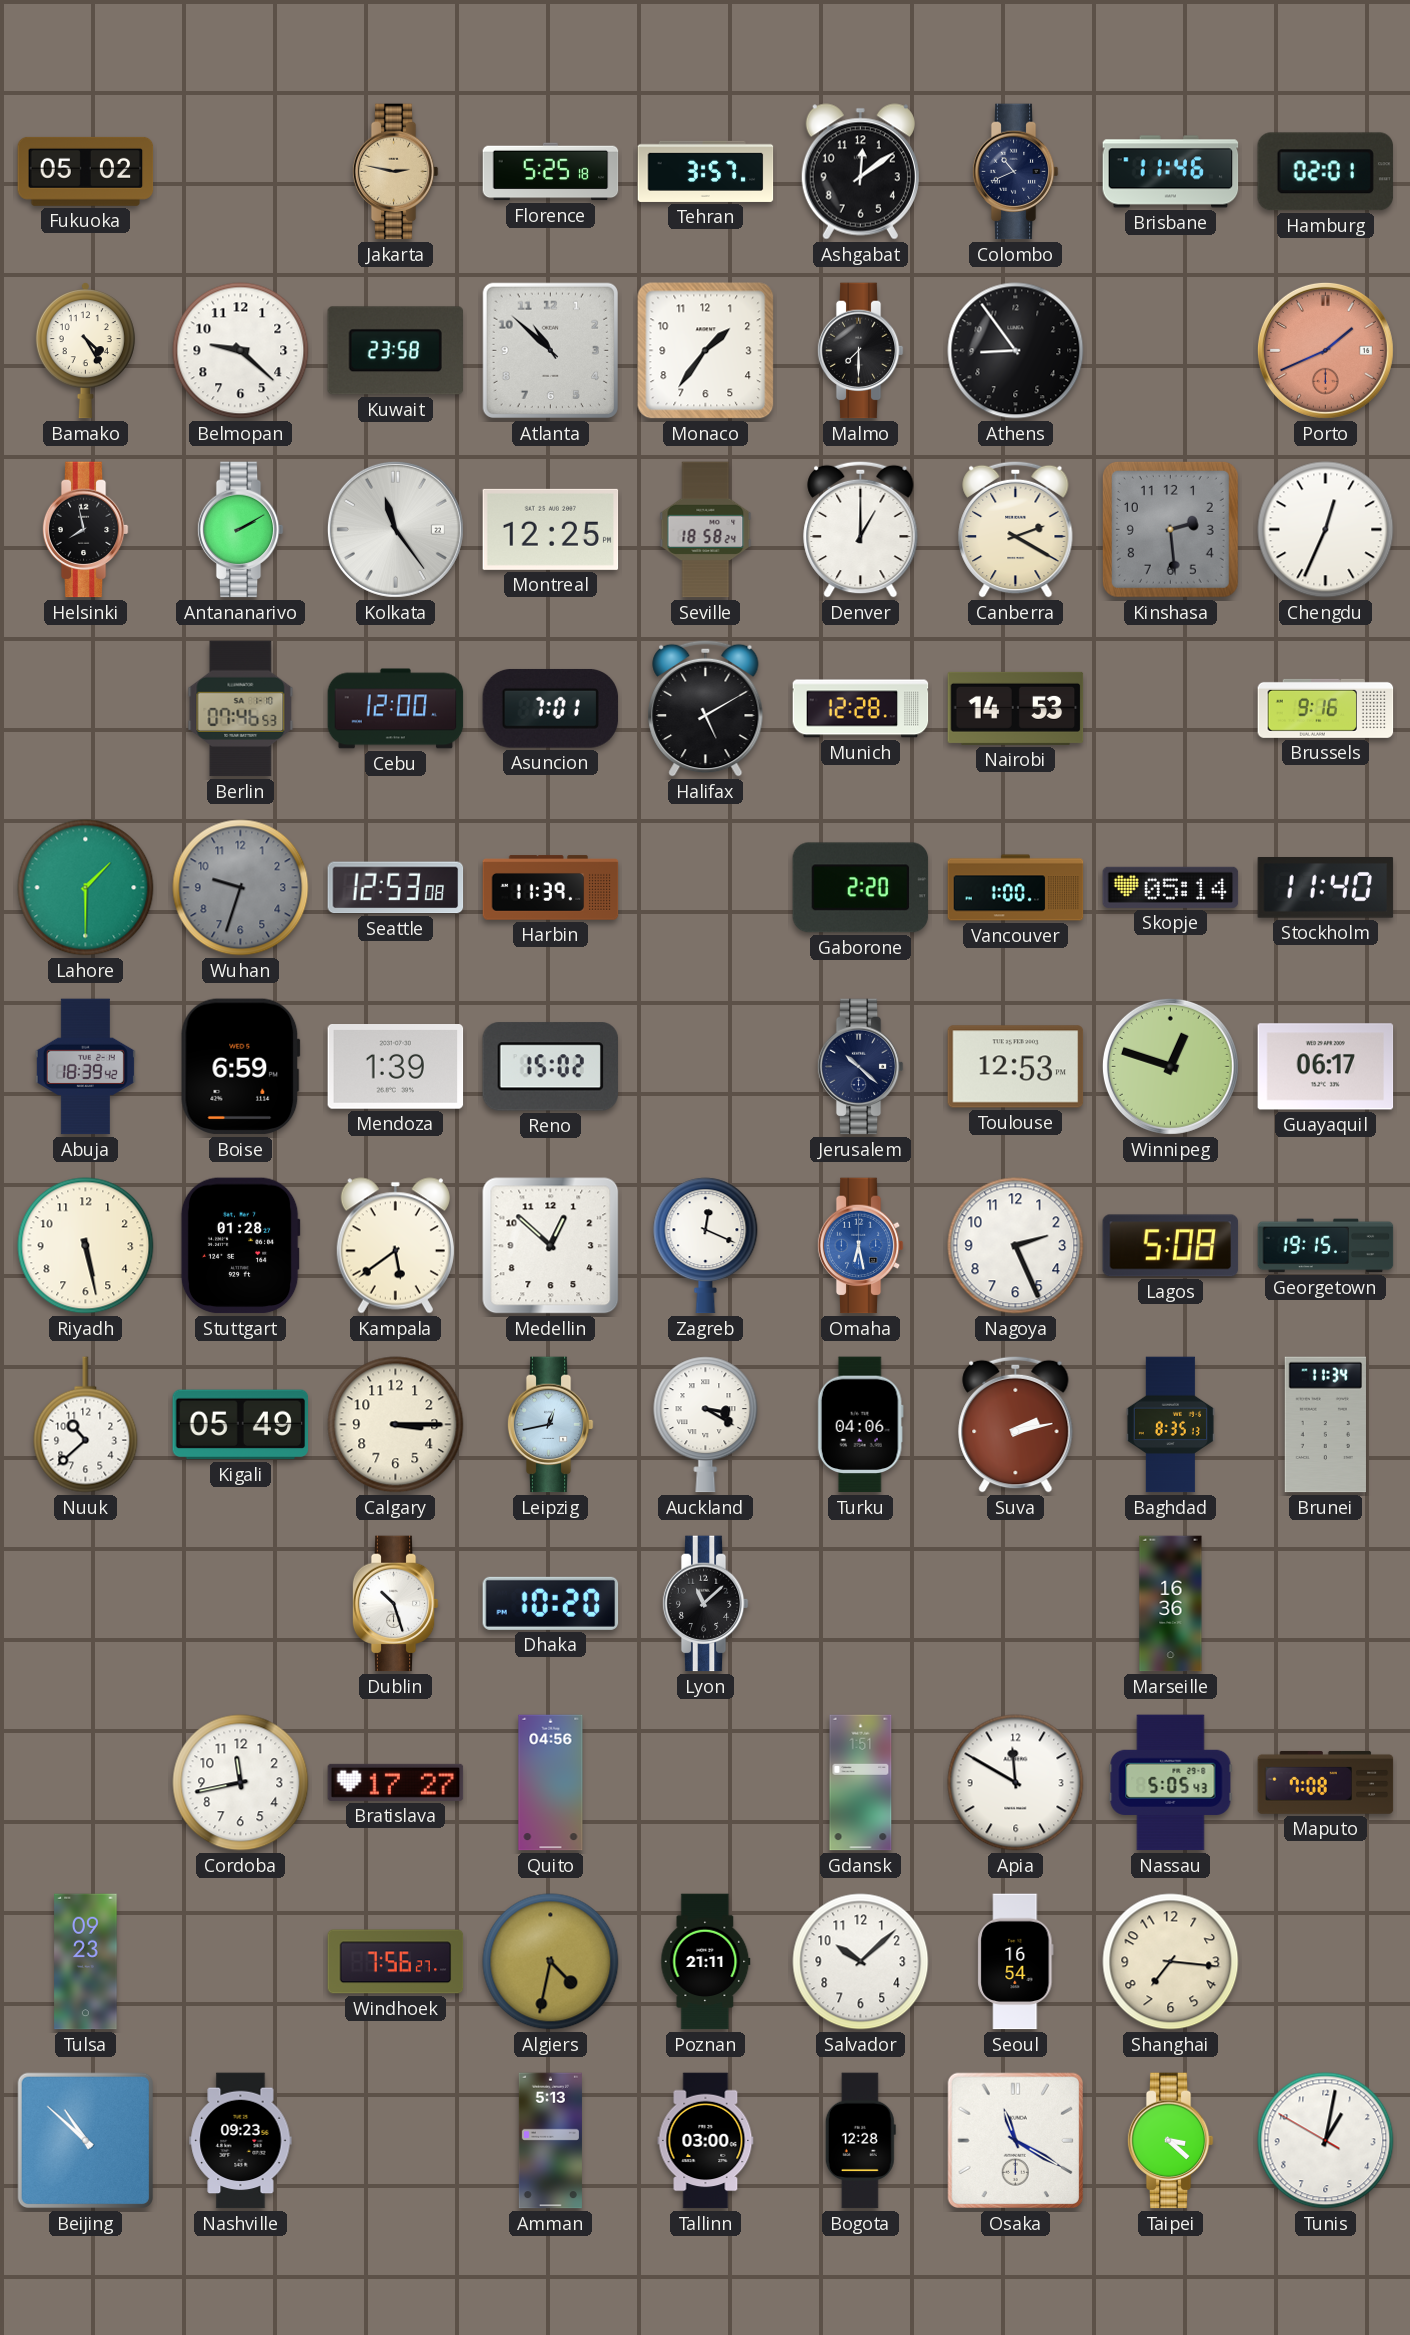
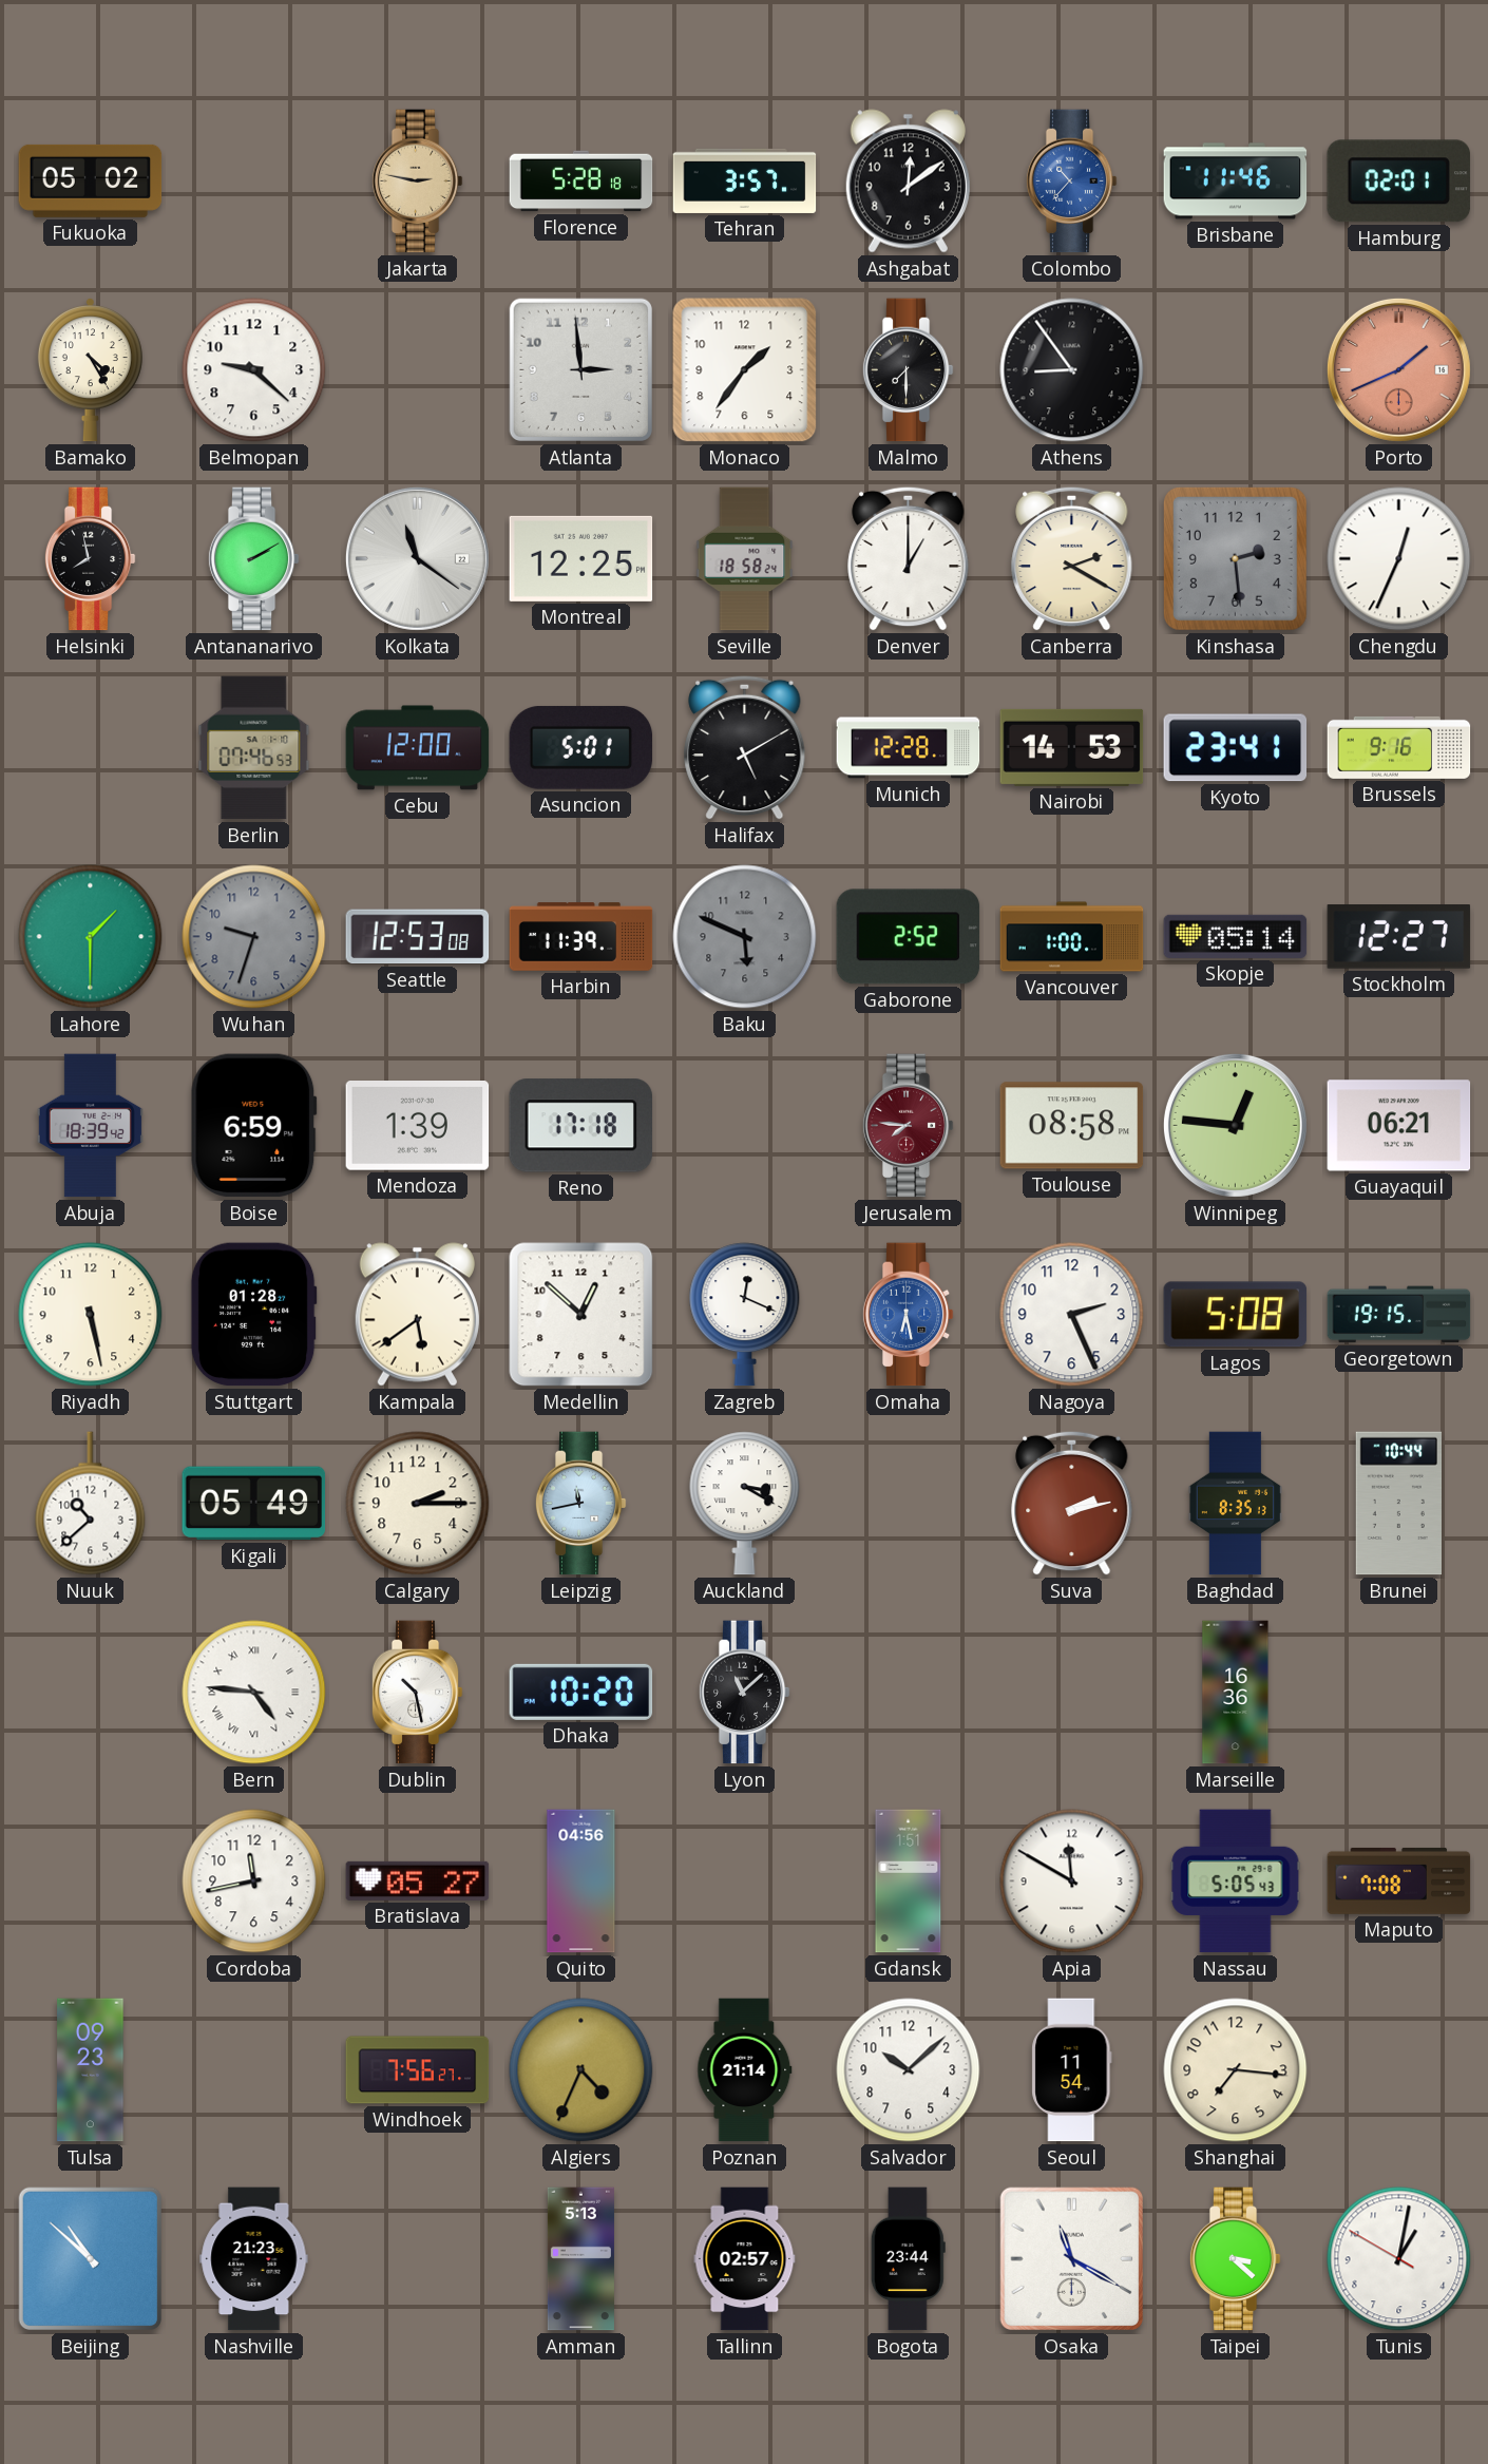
Florence: 5:25 -> 5:28 (581, 182)
Colombo: 10:41 -> 10:37 (1071, 182)
Colombo dial: navy -> blue (1071, 182)
Kuwait: 23:58 -> none (396, 351)
Atlanta: 10:52 -> 2:59 (580, 369)
Kolkata: 11:24 -> 11:21 (417, 558)
Asuncion: 7:01 -> 5:01 (581, 747)
Kyoto: none -> 23:41 (1236, 748)
Baku: none -> 5:49 (745, 937)
Gaborone: 2:20 -> 2:52 (909, 937)
Stockholm: 11:40 -> 12:27 (1399, 937)
Reno: 15:02 -> 17:18 (580, 1126)
Jerusalem: 10:22 -> 7:46 (908, 1126)
Jerusalem dial: navy -> burgundy (908, 1126)
Toulouse: 12:53 -> 08:58 (1072, 1126)
Winnipeg: 12:48 -> 12:46 (1235, 1125)
Guayaquil: 06:17 -> 06:21 (1399, 1126)
Calgary: 3:15 -> 2:15 (418, 1504)
Leipzig: 12:43 -> 11:43 (580, 1504)
Turku: 04:06 -> none (860, 1425)
Brunei: 11:34 -> 10:44 (1398, 1504)
Bern: none -> 4:46 (254, 1693)
Dublin: 10:27 -> 10:28 (417, 1693)
Bratislava: 17:27 -> 05:27 (418, 1880)
Algiers: 4:32 -> 4:34 (581, 2070)
Poznan: 21:11 -> 21:14 (745, 2070)
Seoul: 16:54 -> 11:54 (1072, 2070)
Nashville: 09:23 -> 21:23 (254, 2259)
Tallinn: 03:00 -> 02:57 (745, 2259)
Bogota: 12:28 -> 23:44 (908, 2259)
